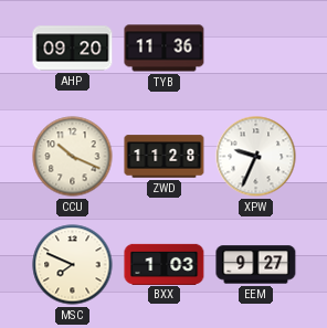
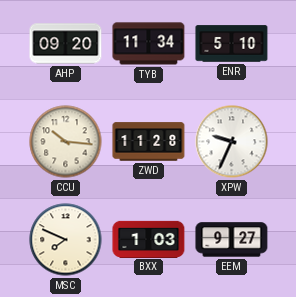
TYB: 11:36 -> 11:34 (149, 44)
ENR: none -> 5:10 (232, 44)
CCU: 10:19 -> 10:16 (66, 142)
